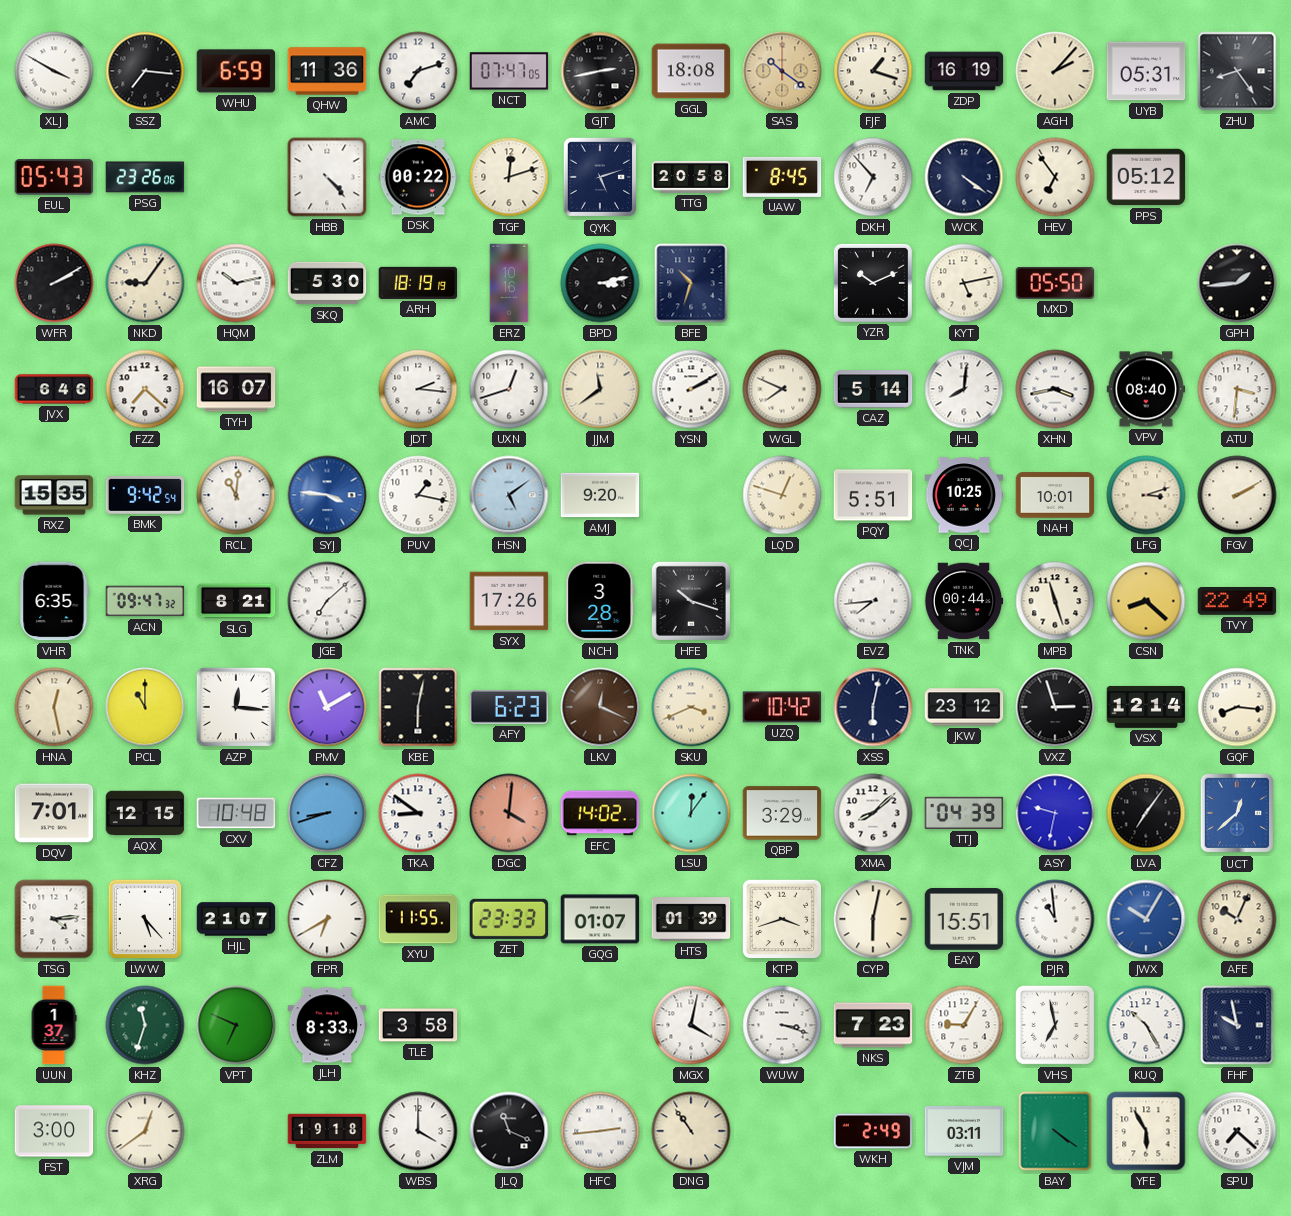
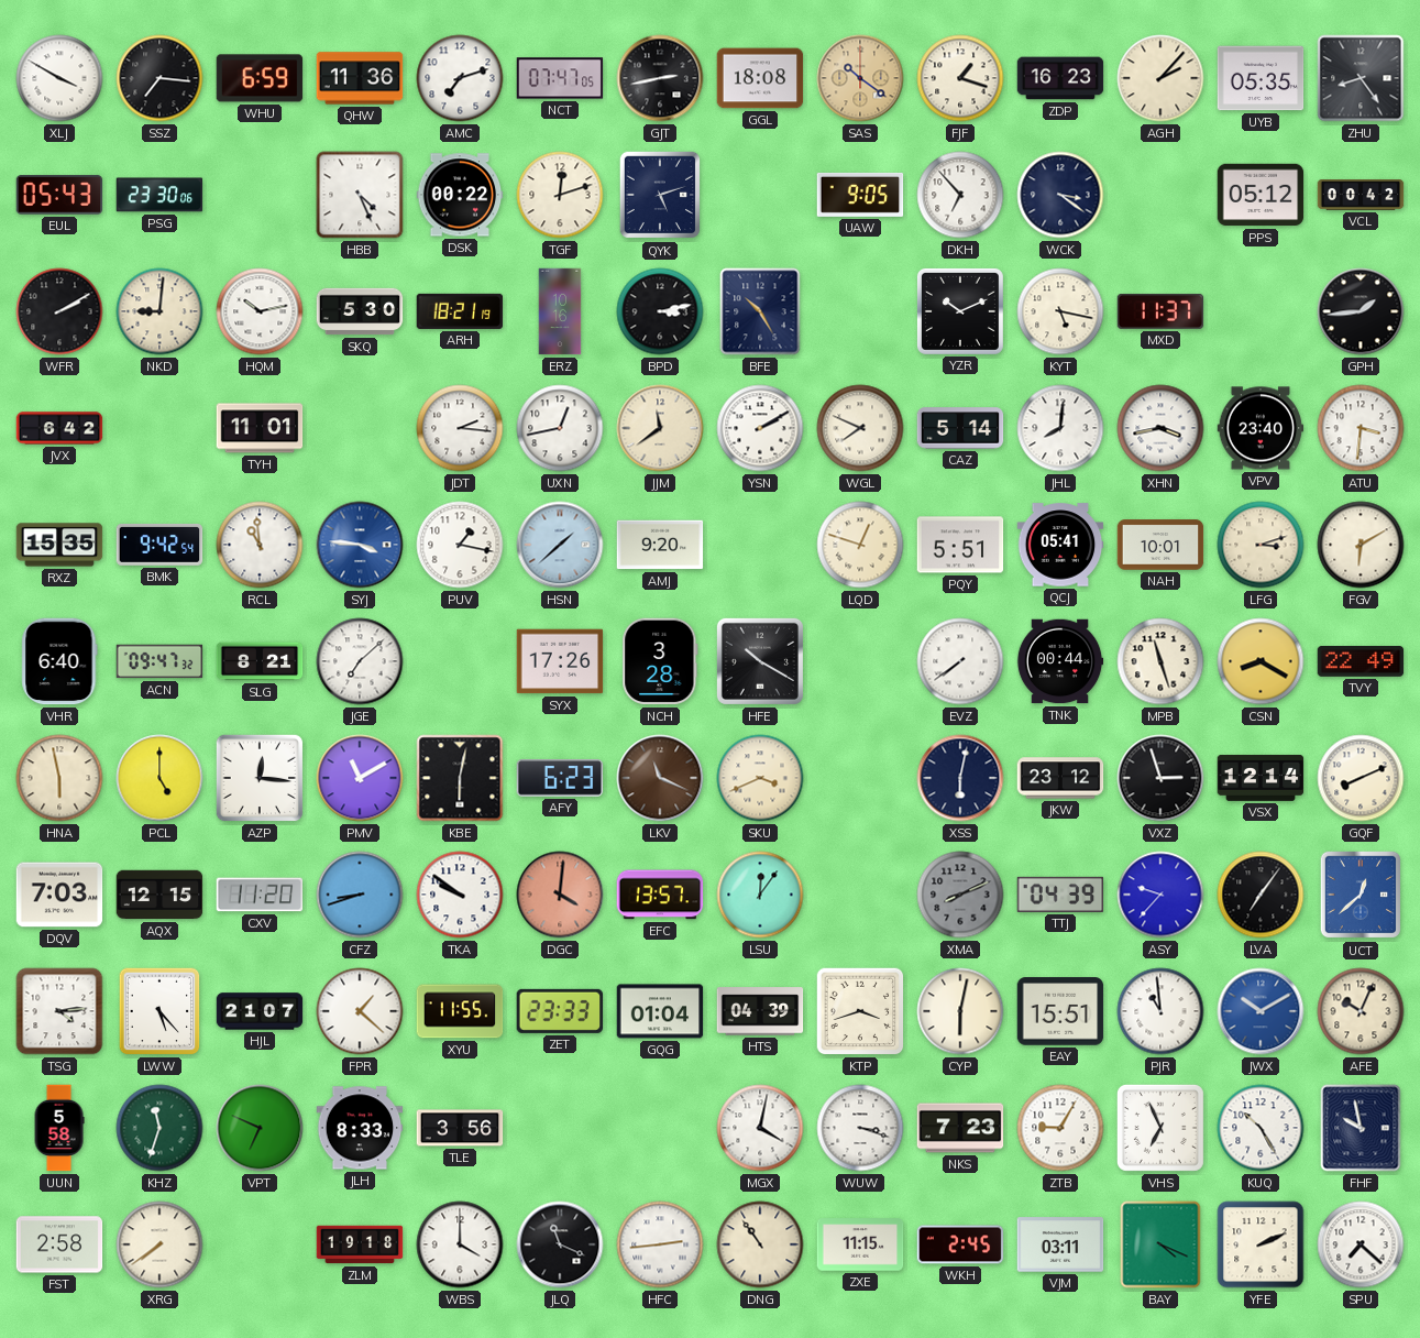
ZDP: 16:19 -> 16:23 (1060, 78)
UYB: 05:31 -> 05:35 (1261, 78)
PSG: 23:26 -> 23:30 (159, 195)
HBB: 4:23 -> 4:26 (360, 195)
TTG: 20:58 -> none (691, 177)
UAW: 8:45 -> 9:05 (860, 195)
WCK: 4:21 -> 3:21 (1060, 195)
HEV: 6:54 -> none (1055, 177)
VCL: none -> 00:42 (1361, 195)
NKD: 9:06 -> 9:01 (159, 311)
ARH: 18:19 -> 18:21 (460, 311)
BFE: 10:33 -> 10:25 (760, 311)
KYT: 5:13 -> 5:17 (1060, 311)
MXD: 05:50 -> 11:37 (1160, 311)
JVX: 6:46 -> 6:42 (59, 428)
FZZ: 7:22 -> none (145, 389)
TYH: 16:07 -> 11:01 (260, 428)
UXN: 12:42 -> 12:43 (560, 428)
VPV: 08:40 -> 23:40 (1261, 428)
RCL: 11:01 -> 10:59 (260, 545)
HSN: 5:09 -> 1:38 (560, 545)
QCJ: 10:25 -> 05:41 (1060, 545)
FGV: 2:10 -> 6:10 (1361, 545)
VHR: 6:35 -> 6:40 (59, 661)
HFE: 10:18 -> 10:20 (760, 661)
EVZ: 7:44 -> 7:39 (960, 661)
CSN: 8:22 -> 8:20 (1261, 661)
HNA: 12:28 -> 5:58 (59, 778)
PCL: 11:00 -> 5:00 (159, 778)
LKV: 12:19 -> 11:19 (660, 778)
UZQ: 10:42 -> none (782, 707)
GQF: 8:16 -> 8:11 (1361, 778)
DQV: 7:01 -> 7:03 (59, 895)
CXV: 10:48 -> 11:20 (260, 895)
TKA: 8:51 -> 9:51 (460, 895)
EFC: 14:02 -> 13:57 (660, 895)
QBP: 3:29 -> none (782, 813)
XMA: 8:08 -> 8:11 (960, 895)
XMA dial: white -> grey (960, 895)
ASY: 9:32 -> 9:37 (1160, 895)
FPR: 6:40 -> 1:22 (360, 1011)
GQG: 01:07 -> 01:04 (660, 1011)
HTS: 01:39 -> 04:39 (760, 1011)
JWX: 10:05 -> 10:10 (1261, 1011)
UUN: 1:37 -> 5:58 (59, 1128)
TLE: 3:58 -> 3:56 (460, 1128)
VHS: 6:58 -> 6:56 (1160, 1128)
FST: 3:00 -> 2:58 (59, 1244)
XRG: 12:39 -> 7:39 (159, 1244)
ZXE: none -> 11:15 (860, 1244)
WKH: 2:49 -> 2:45 (960, 1244)
BAY: 4:21 -> 4:19 (1160, 1244)
YFE: 5:55 -> 2:11 (1261, 1244)
